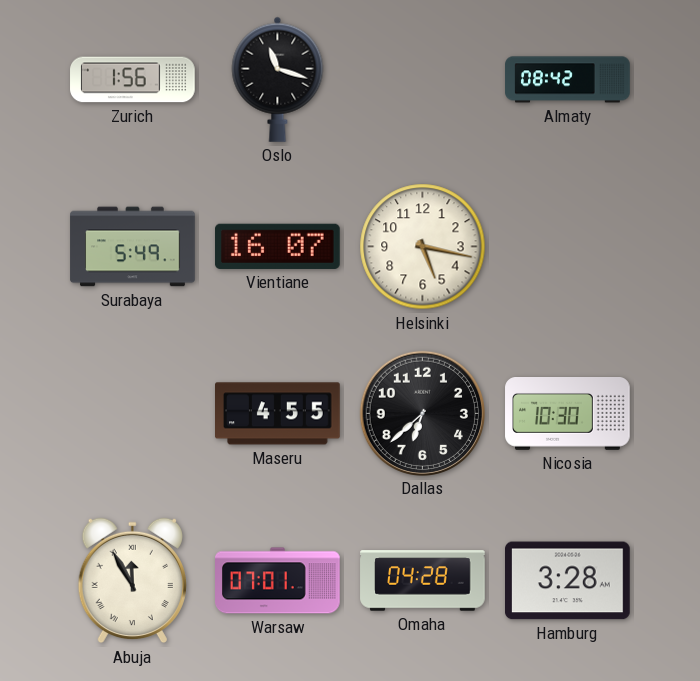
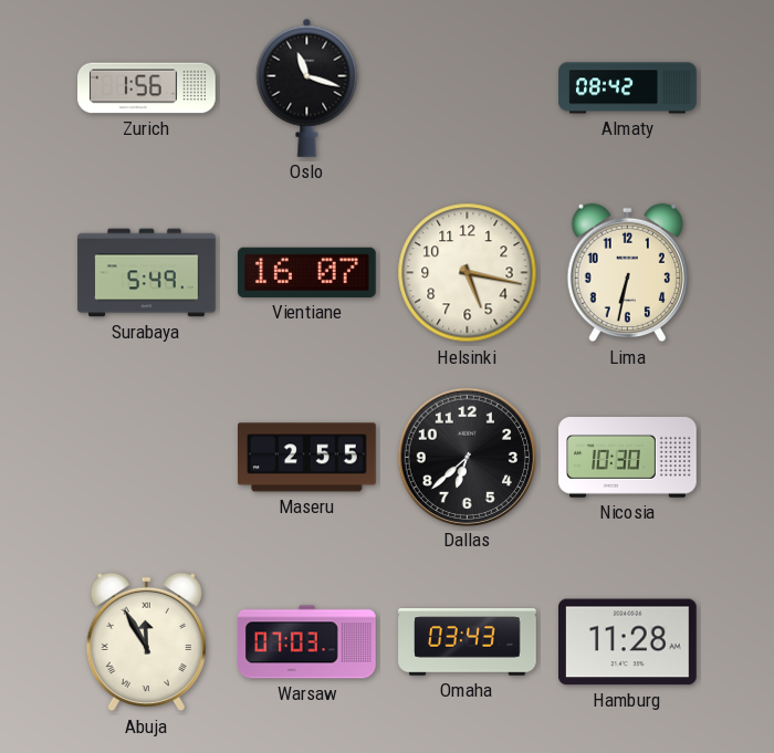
Lima: none -> 6:32 (627, 273)
Maseru: 4:55 -> 2:55 (307, 458)
Warsaw: 07:01 -> 07:03 (307, 642)
Omaha: 04:28 -> 03:43 (468, 642)
Hamburg: 3:28 -> 11:28 (628, 642)
